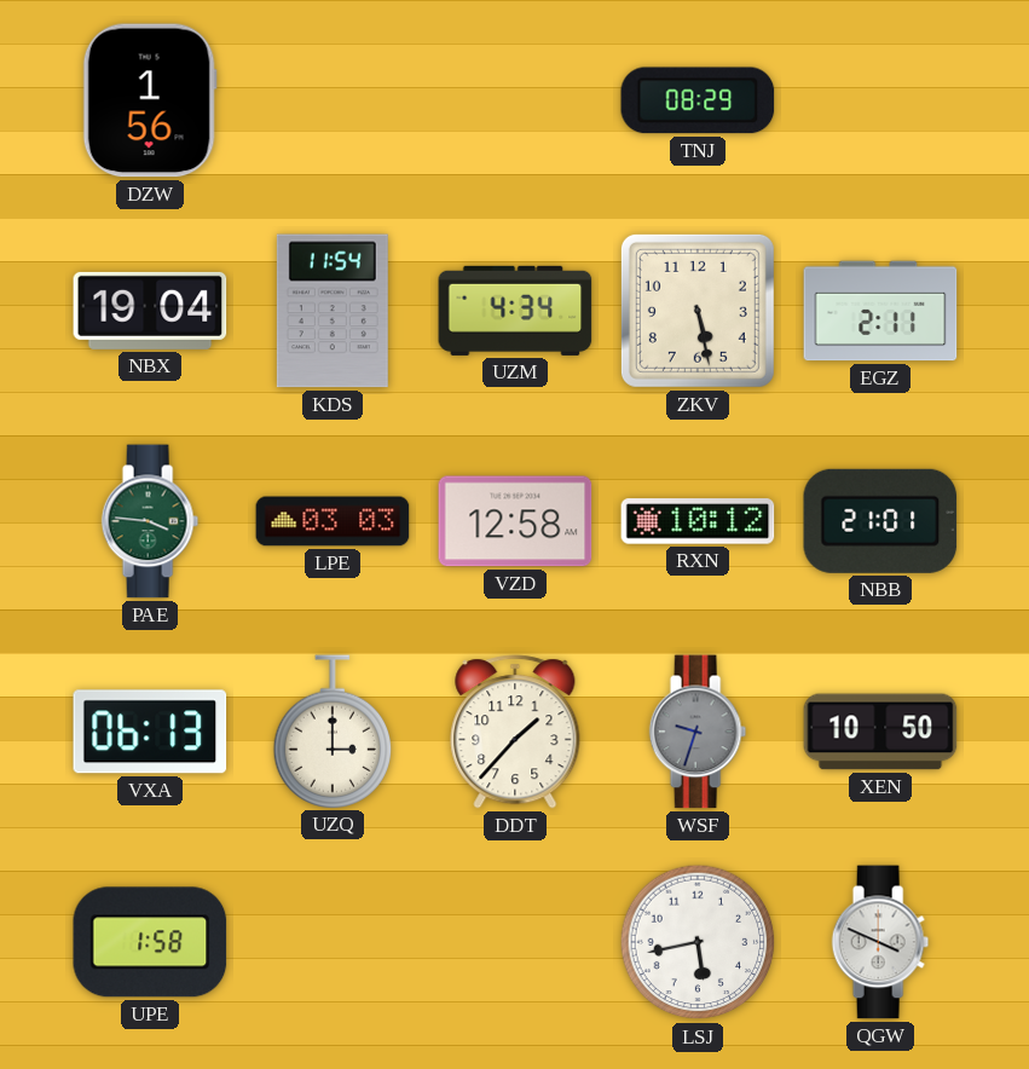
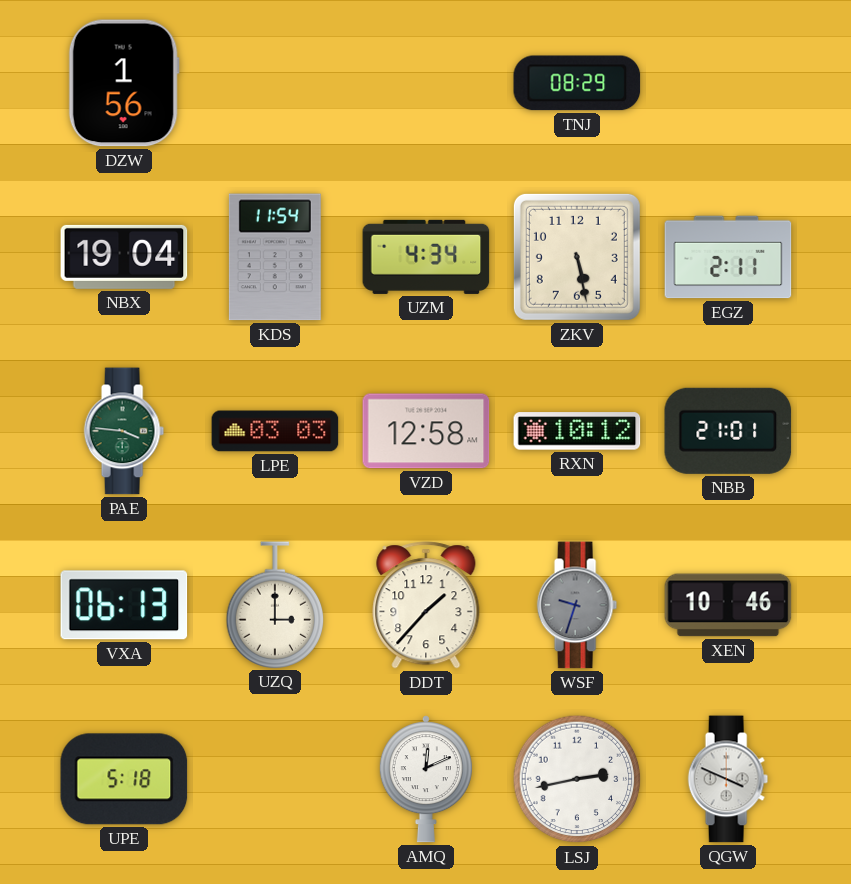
XEN: 10:50 -> 10:46 (728, 605)
UPE: 1:58 -> 5:18 (124, 779)
AMQ: none -> 12:11 (426, 779)
LSJ: 5:43 -> 2:43 (577, 779)
